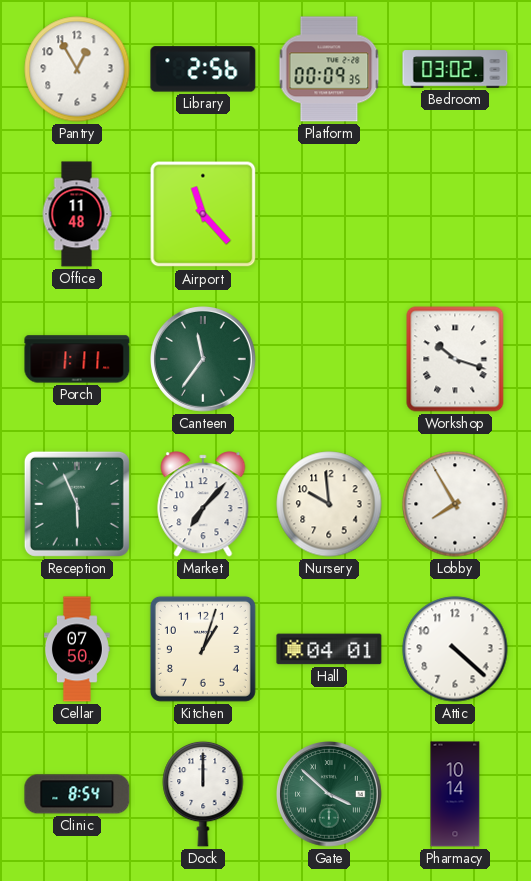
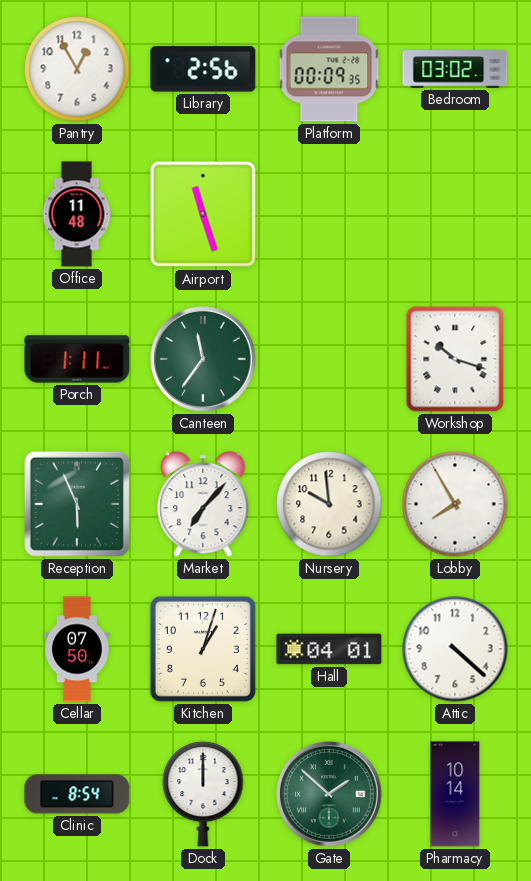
Airport: 11:23 -> 11:27 (203, 214)
Gate: 3:52 -> 1:52 (330, 795)
